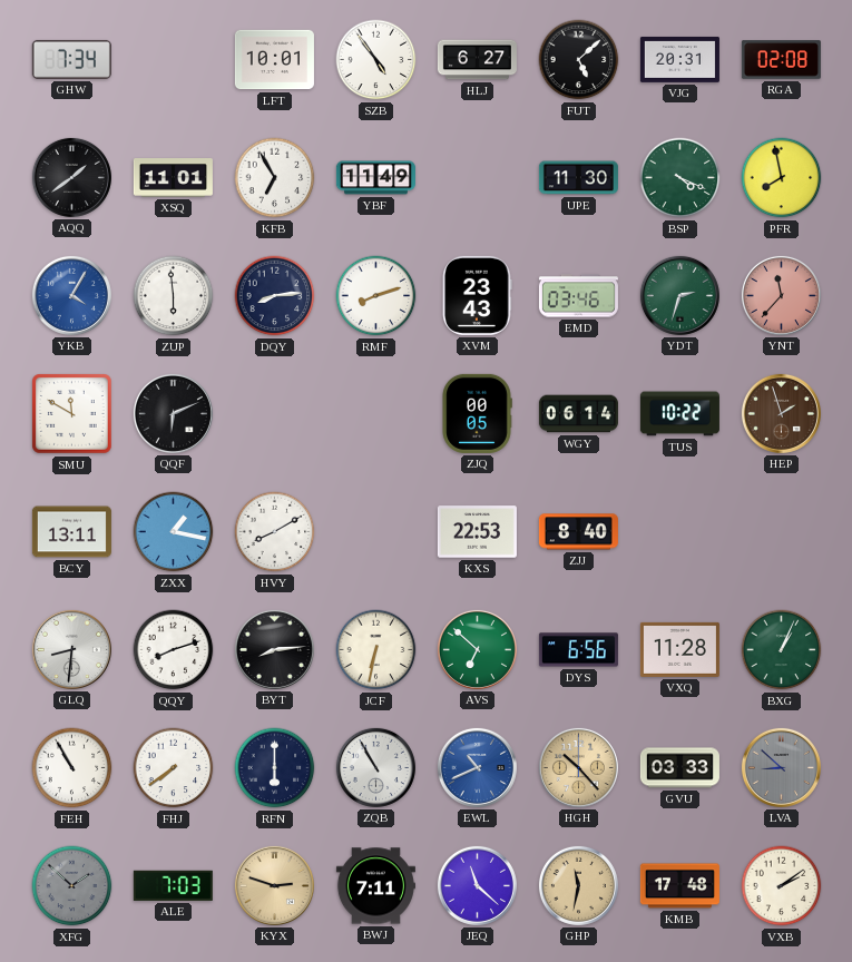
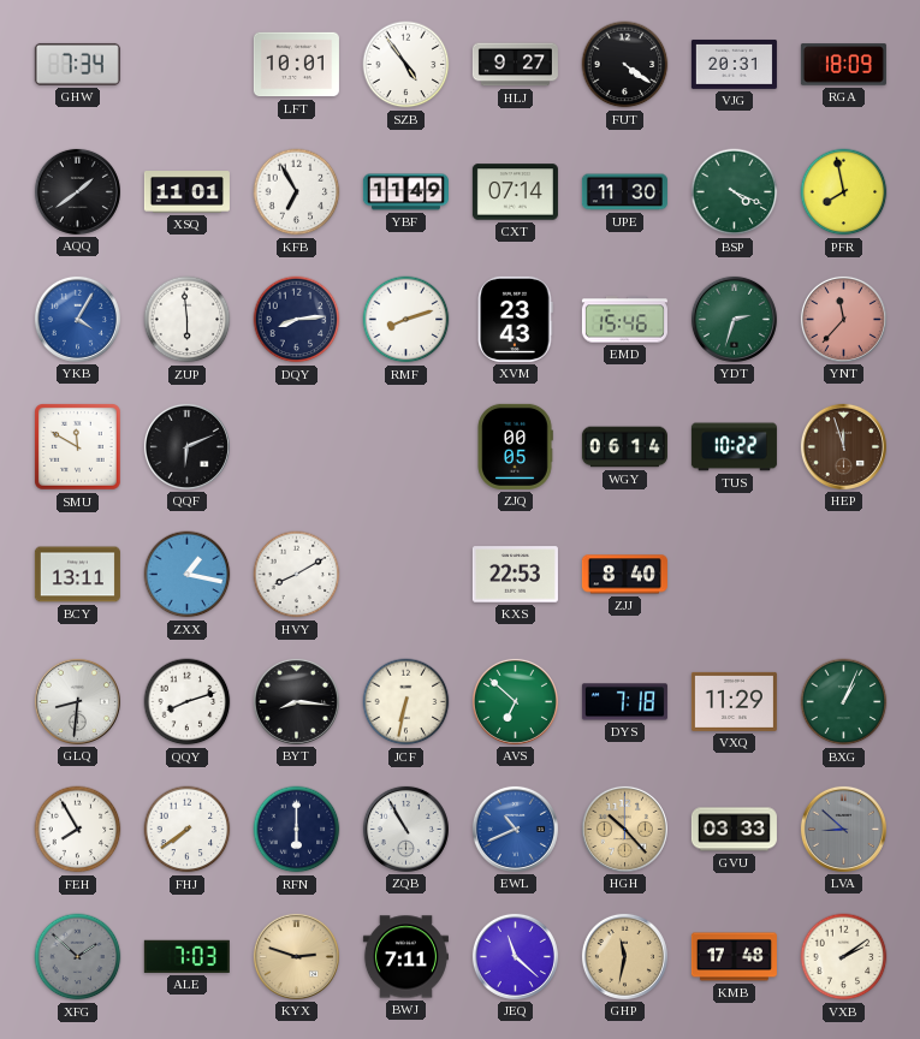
HLJ: 6:27 -> 9:27 (515, 65)
FUT: 5:08 -> 4:21 (625, 65)
RGA: 02:08 -> 18:09 (843, 65)
CXT: none -> 07:14 (515, 192)
EMD: 03:46 -> 15:46 (624, 320)
HEP: 1:57 -> 11:57 (843, 446)
BYT: 8:14 -> 8:16 (296, 701)
DYS: 6:56 -> 7:18 (624, 702)
VXQ: 11:28 -> 11:29 (734, 701)
FEH: 10:55 -> 7:55 (78, 830)
